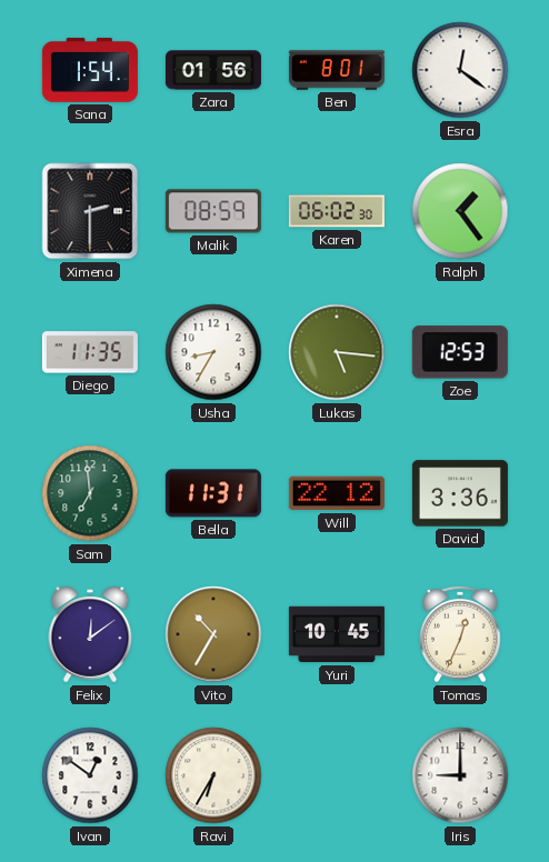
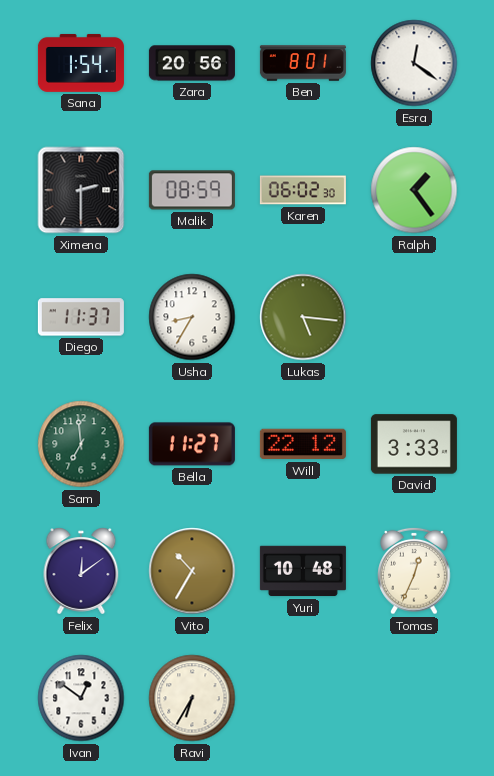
Zara: 01:56 -> 20:56 (192, 63)
Diego: 11:35 -> 11:37 (81, 317)
Zoe: 12:53 -> none (460, 352)
Bella: 11:31 -> 11:27 (192, 444)
David: 3:36 -> 3:33 (414, 444)
Yuri: 10:45 -> 10:48 (303, 571)
Iris: 9:00 -> none (460, 775)
